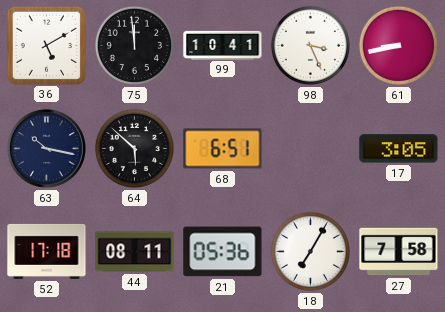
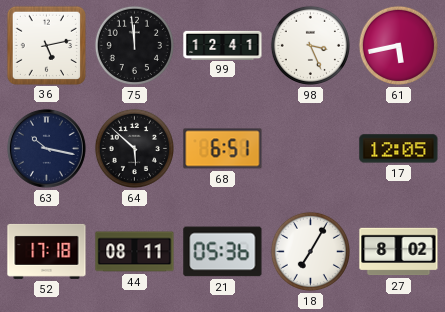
36: 5:10 -> 5:13 (46, 45)
99: 10:41 -> 12:41 (223, 45)
61: 8:43 -> 5:43 (398, 45)
17: 3:05 -> 12:05 (399, 149)
27: 7:58 -> 8:02 (399, 252)
